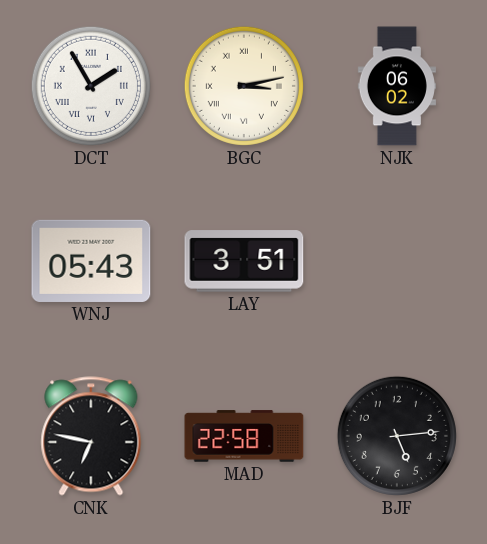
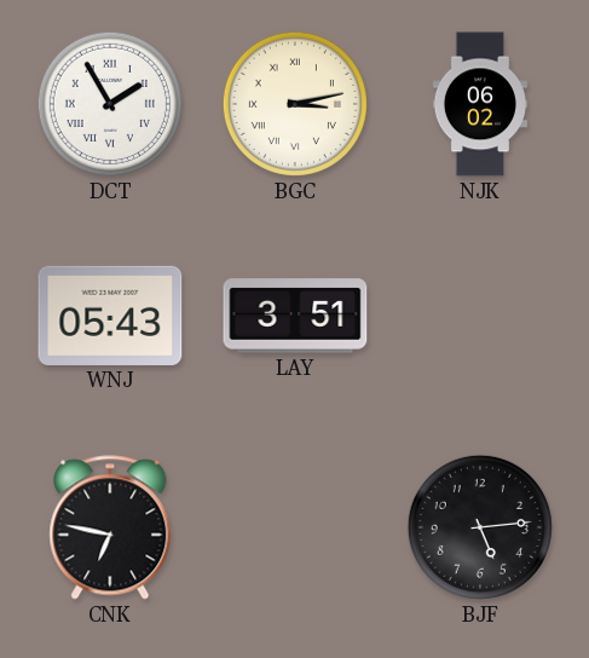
MAD: 22:58 -> none (244, 436)
